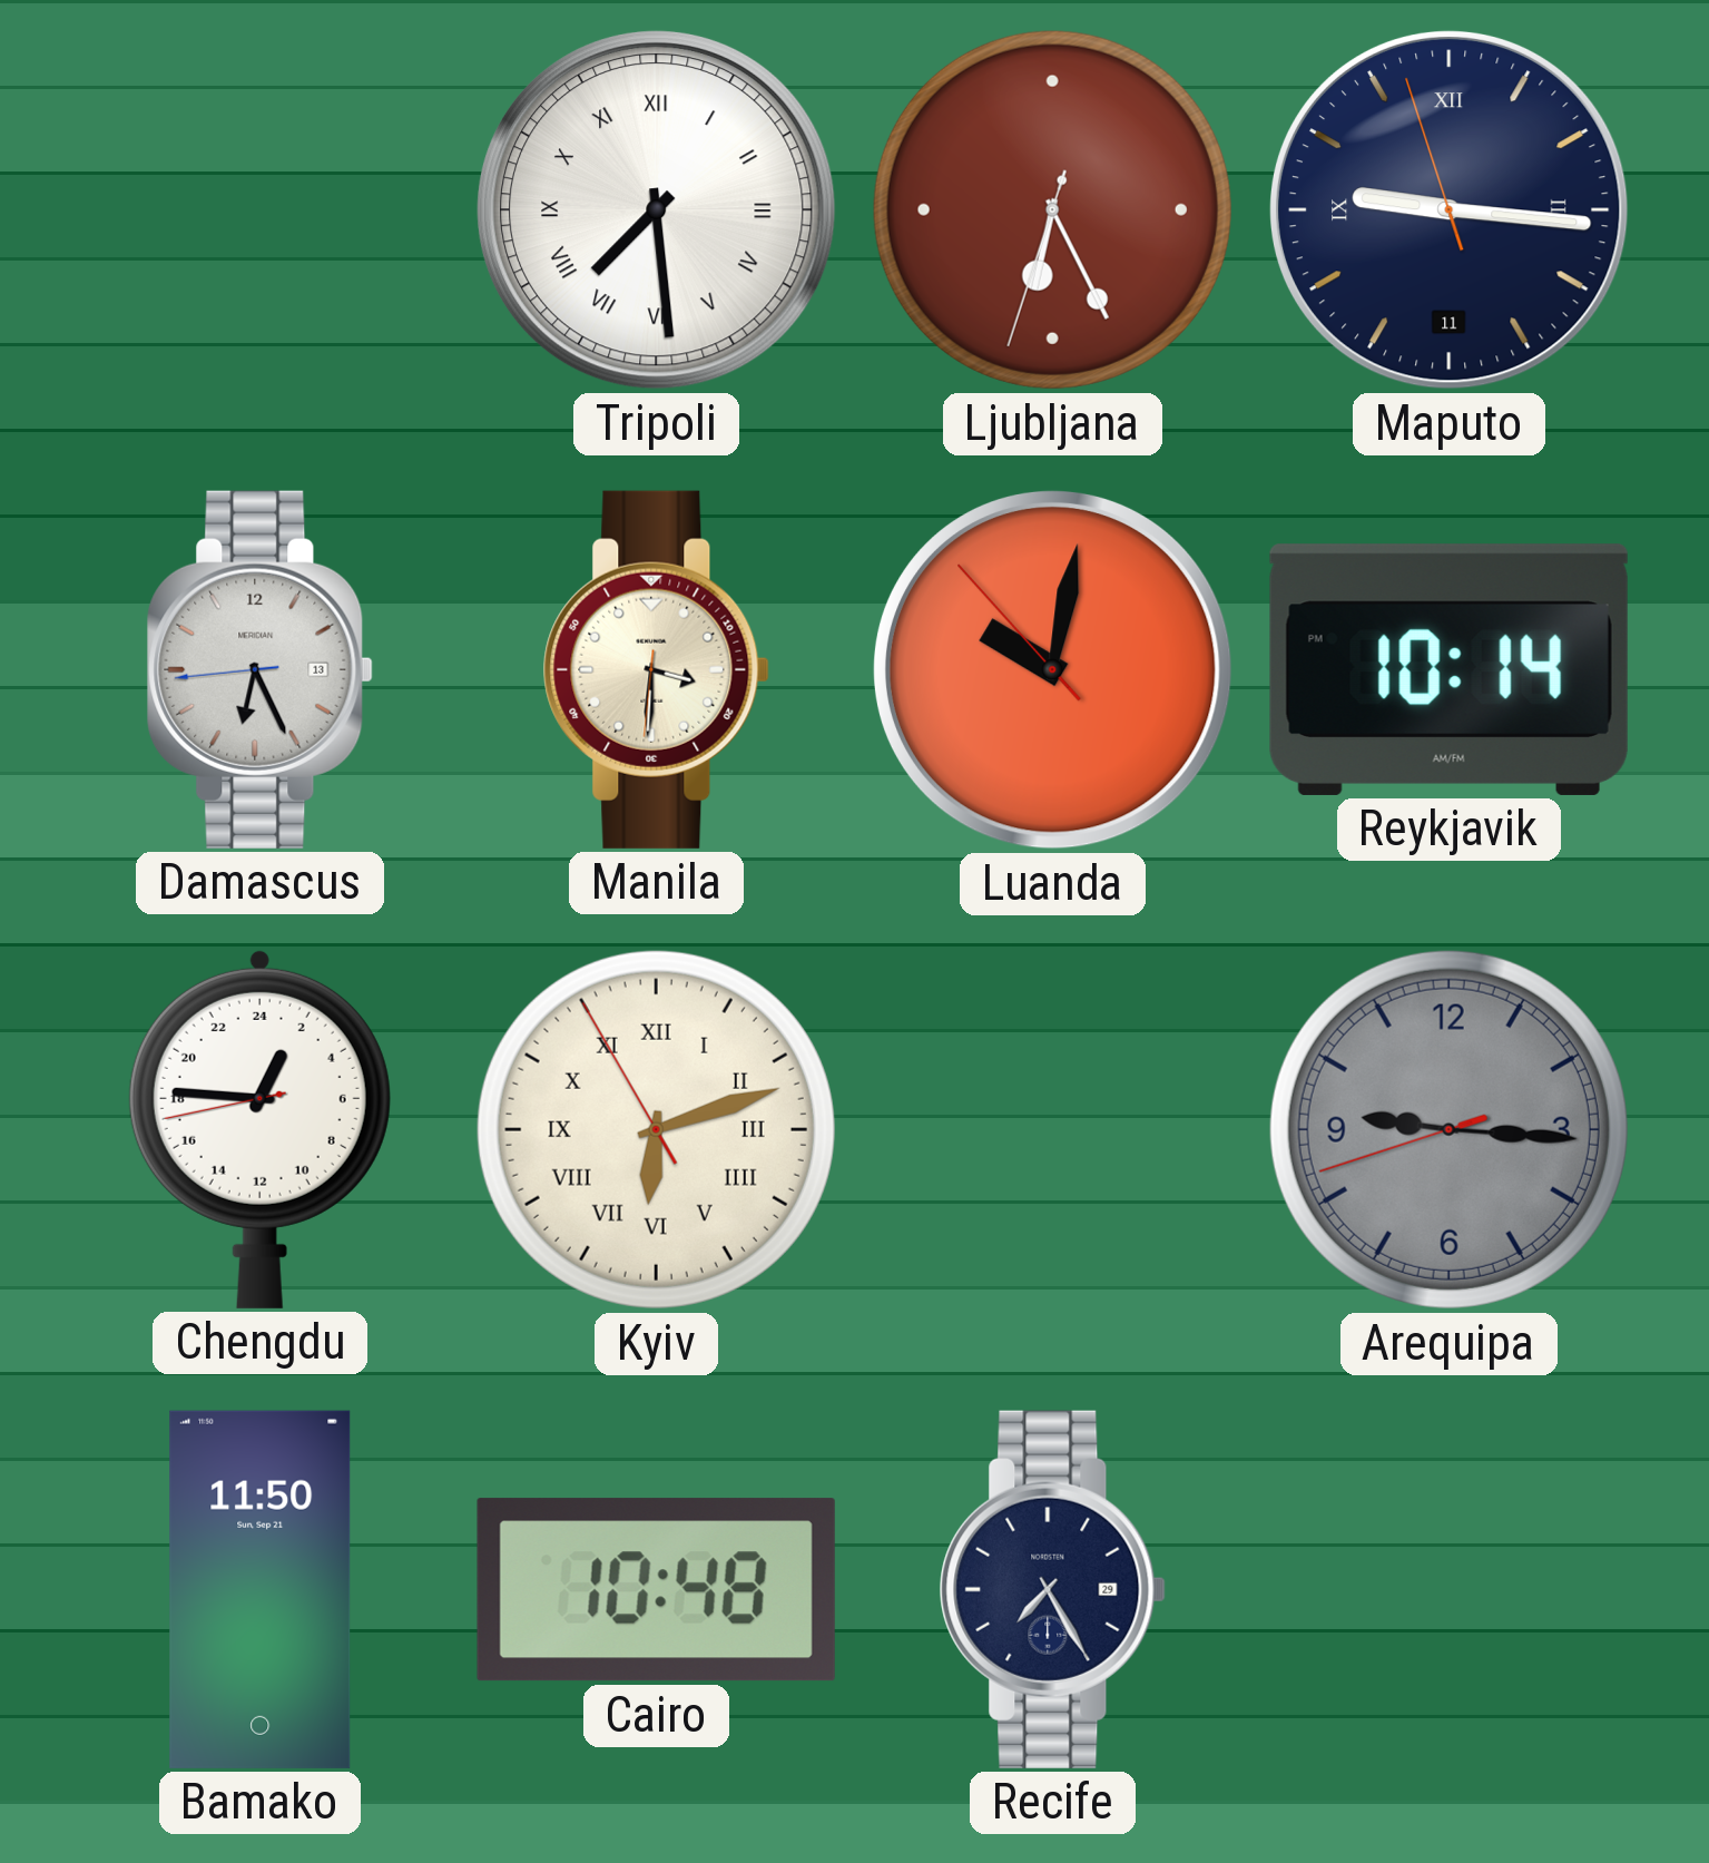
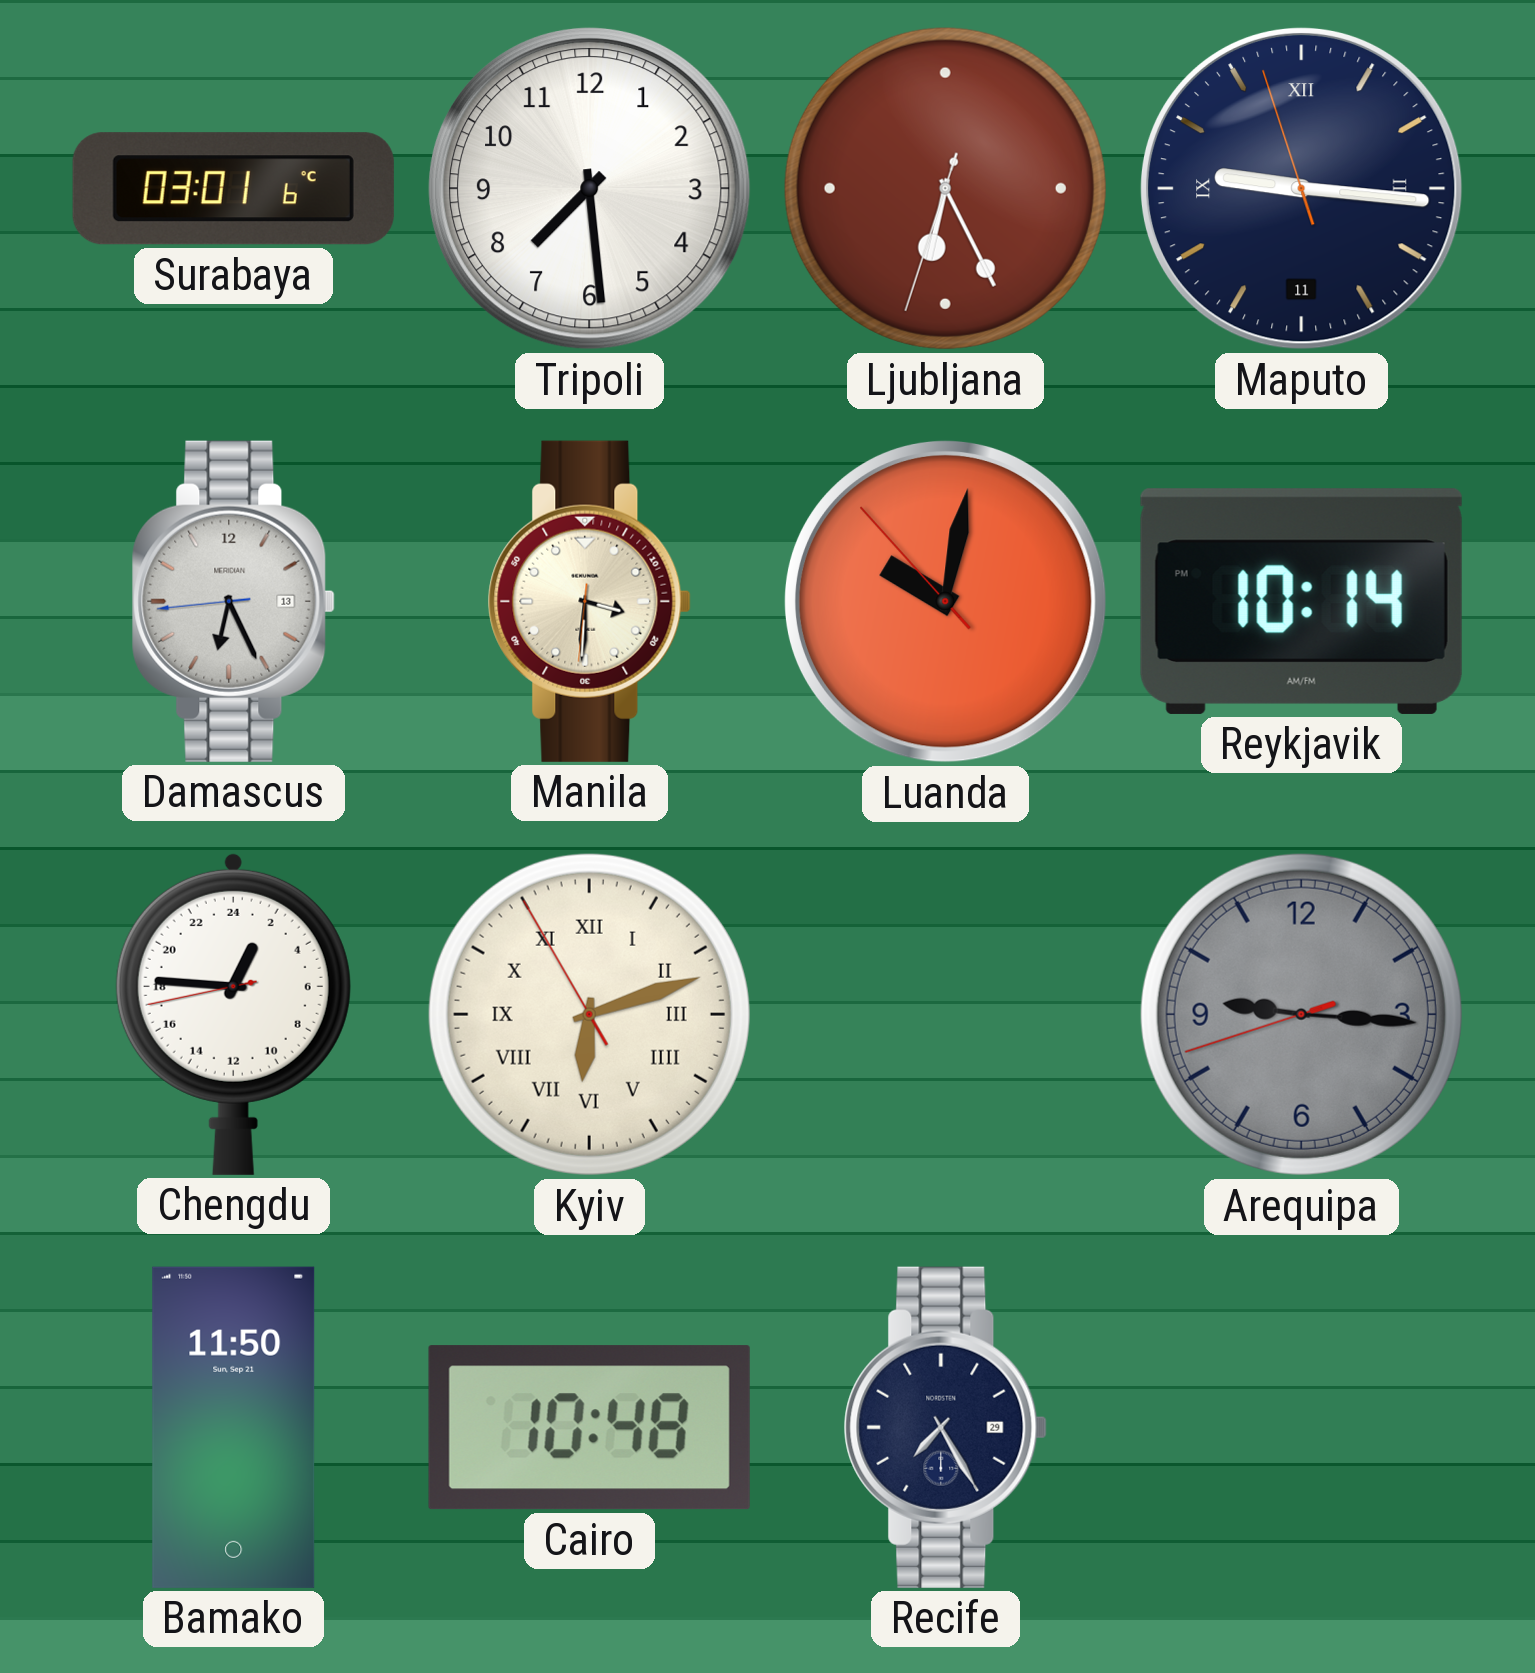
Surabaya: none -> 03:01 (233, 189)
Tripoli numerals: Roman -> Arabic (589, 188)
